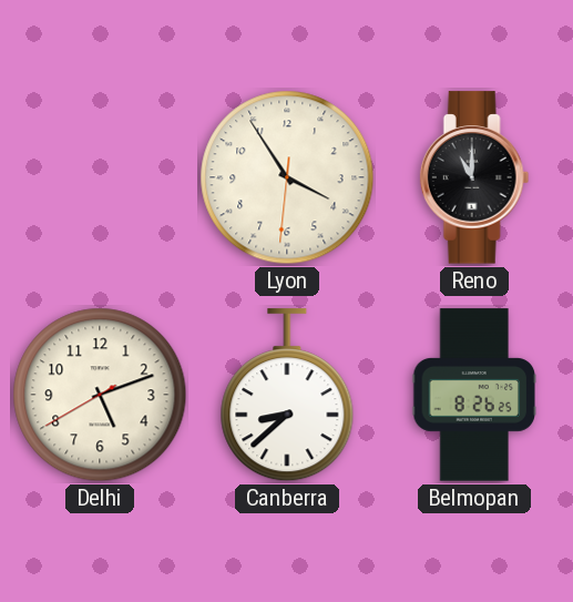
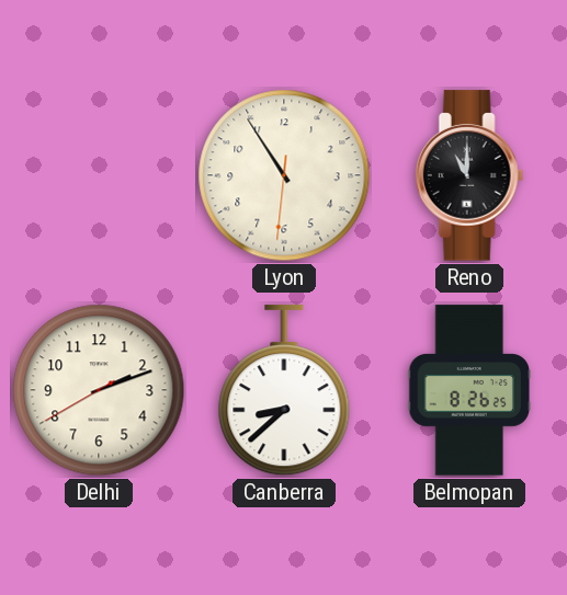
Lyon: 3:54 -> 10:54 (284, 175)
Delhi: 5:11 -> 2:11 (99, 390)
